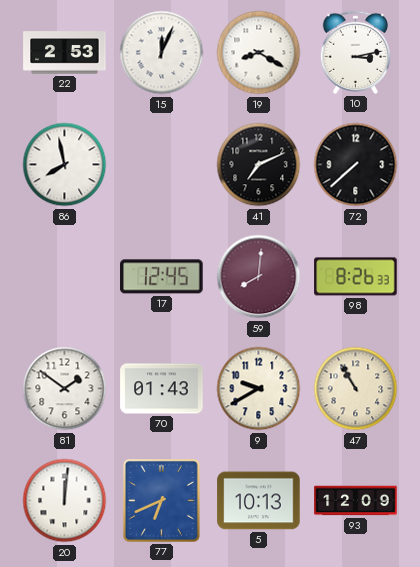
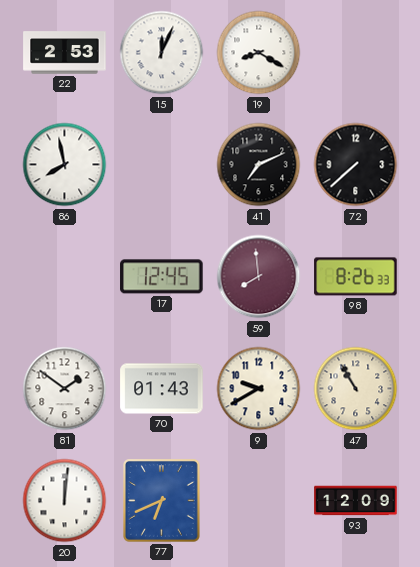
10: 3:13 -> none (355, 52)
59: 8:01 -> 7:59 (259, 277)
5: 10:13 -> none (259, 501)
